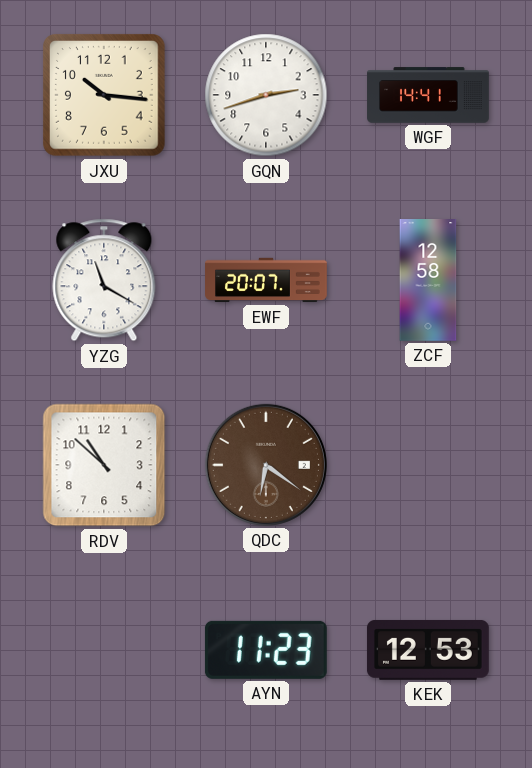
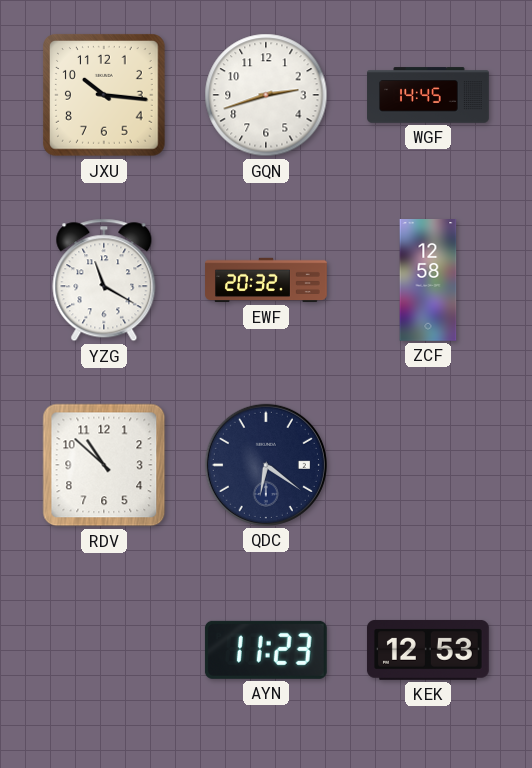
WGF: 14:41 -> 14:45 (428, 95)
EWF: 20:07 -> 20:32 (266, 280)
QDC dial: brown -> navy (266, 465)
